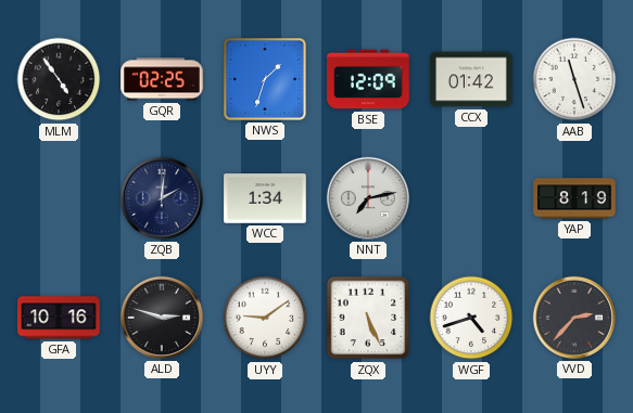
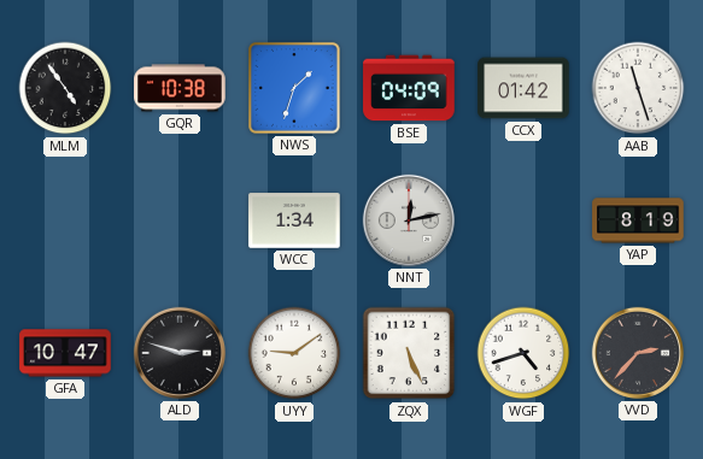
GQR: 02:25 -> 10:38 (180, 88)
BSE: 12:09 -> 04:09 (409, 88)
ZQB: 2:01 -> none (162, 198)
NNT: 7:13 -> 12:13 (409, 220)
GFA: 10:16 -> 10:47 (65, 353)
